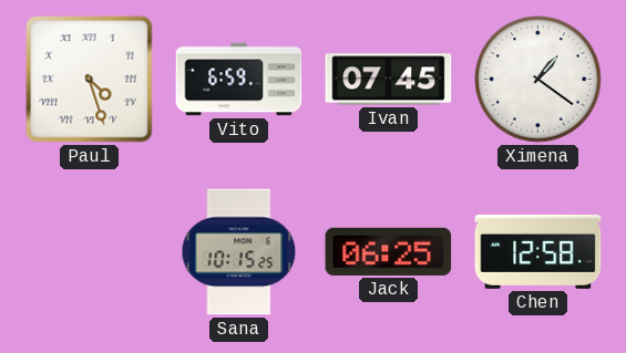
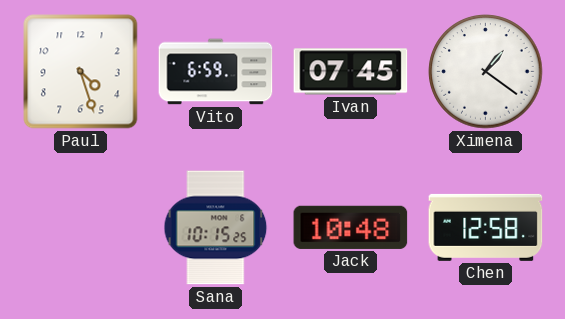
Paul numerals: Roman -> Arabic (81, 72)
Jack: 06:25 -> 10:48 (351, 227)
